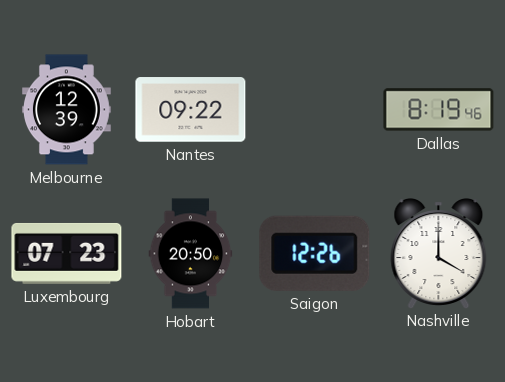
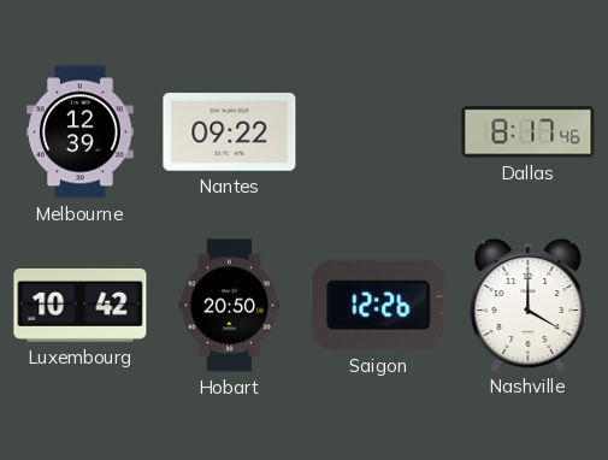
Dallas: 8:19 -> 8:17 (529, 132)
Luxembourg: 07:23 -> 10:42 (81, 305)
